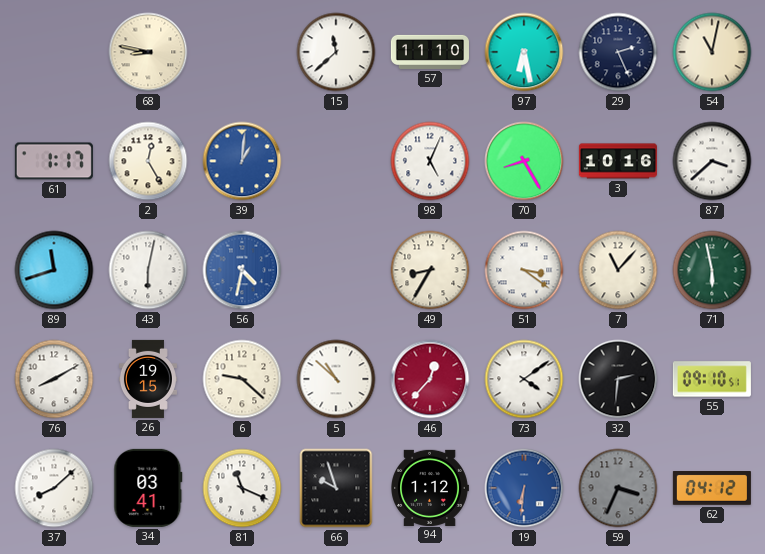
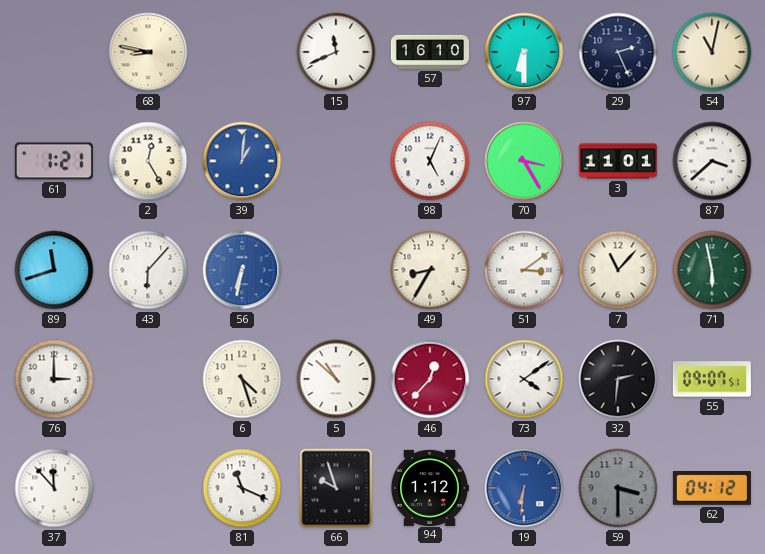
15: 11:38 -> 11:41 (336, 52)
57: 11:10 -> 16:10 (430, 52)
97: 6:28 -> 6:30 (524, 52)
61: 1:17 -> 1:21 (54, 161)
70: 8:25 -> 3:25 (524, 161)
3: 10:16 -> 11:01 (618, 161)
43: 6:02 -> 6:07 (148, 270)
56: 4:32 -> 6:32 (242, 270)
51: 3:21 -> 3:09 (524, 270)
76: 8:10 -> 3:00 (54, 379)
26: 19:15 -> none (148, 379)
6: 9:22 -> 4:27 (242, 379)
55: 09:10 -> 09:07 (712, 379)
37: 8:08 -> 11:53 (54, 488)
34: 03:41 -> none (148, 488)
59: 3:34 -> 3:30 (618, 488)
